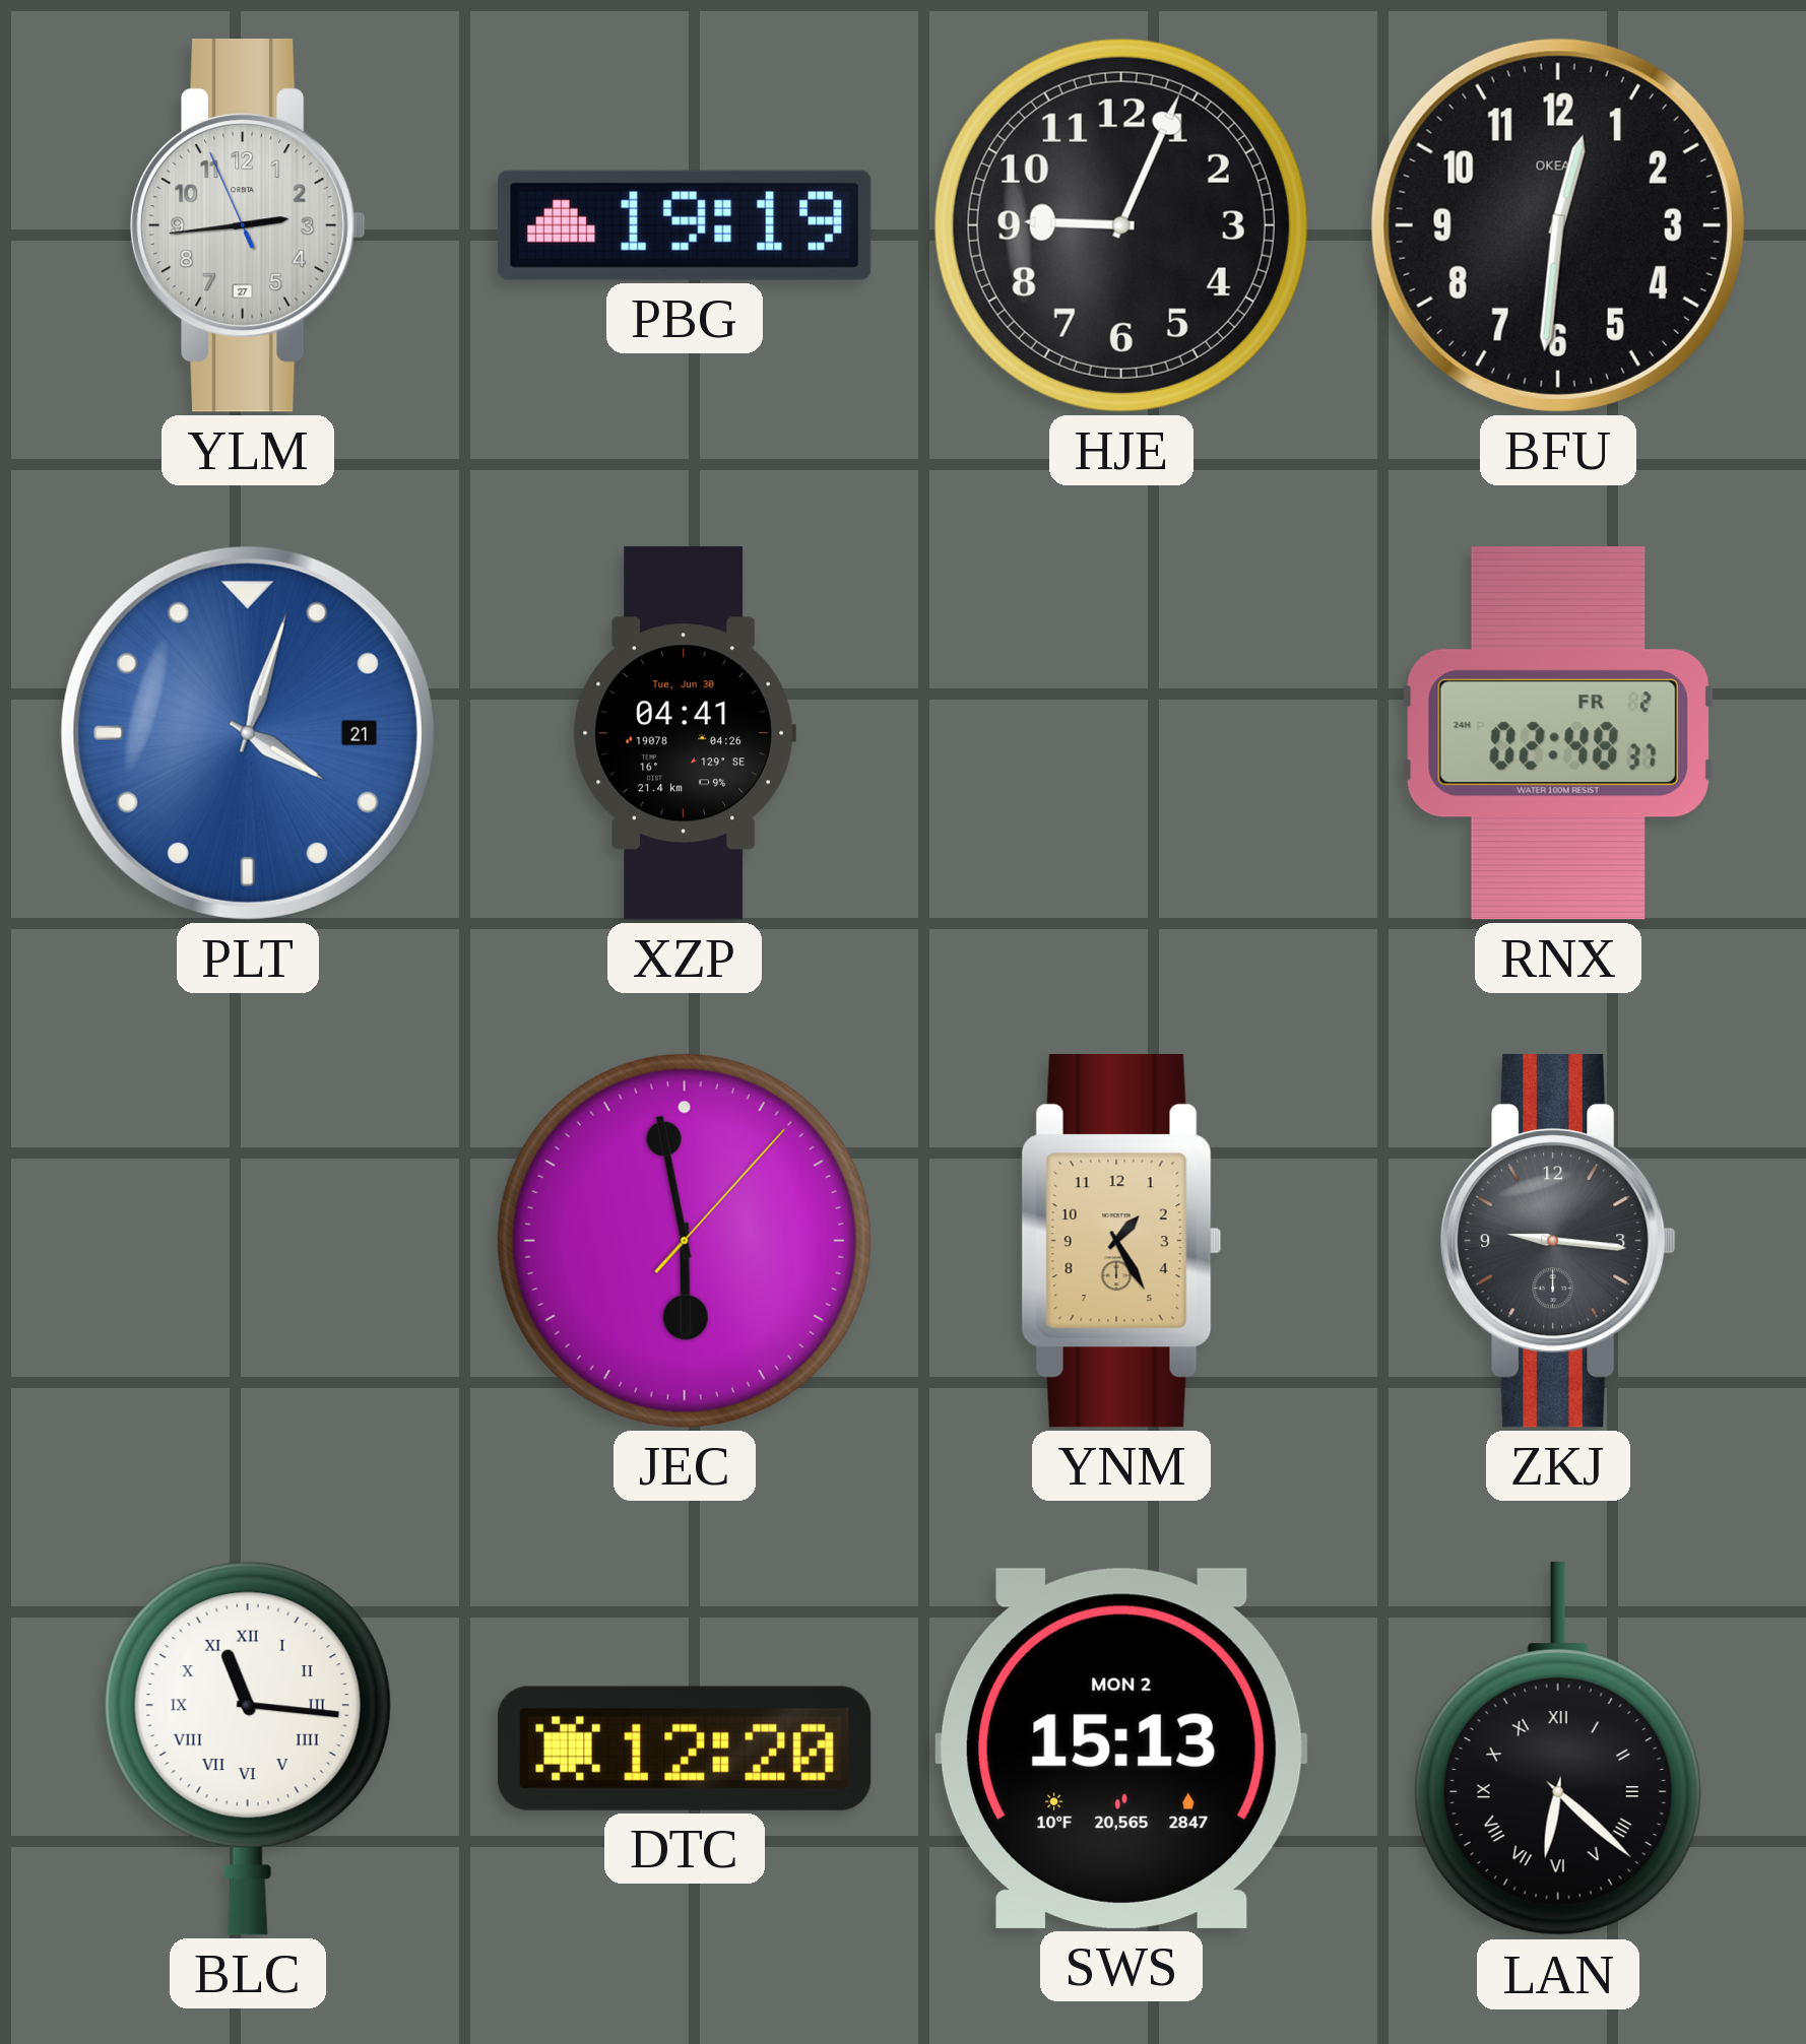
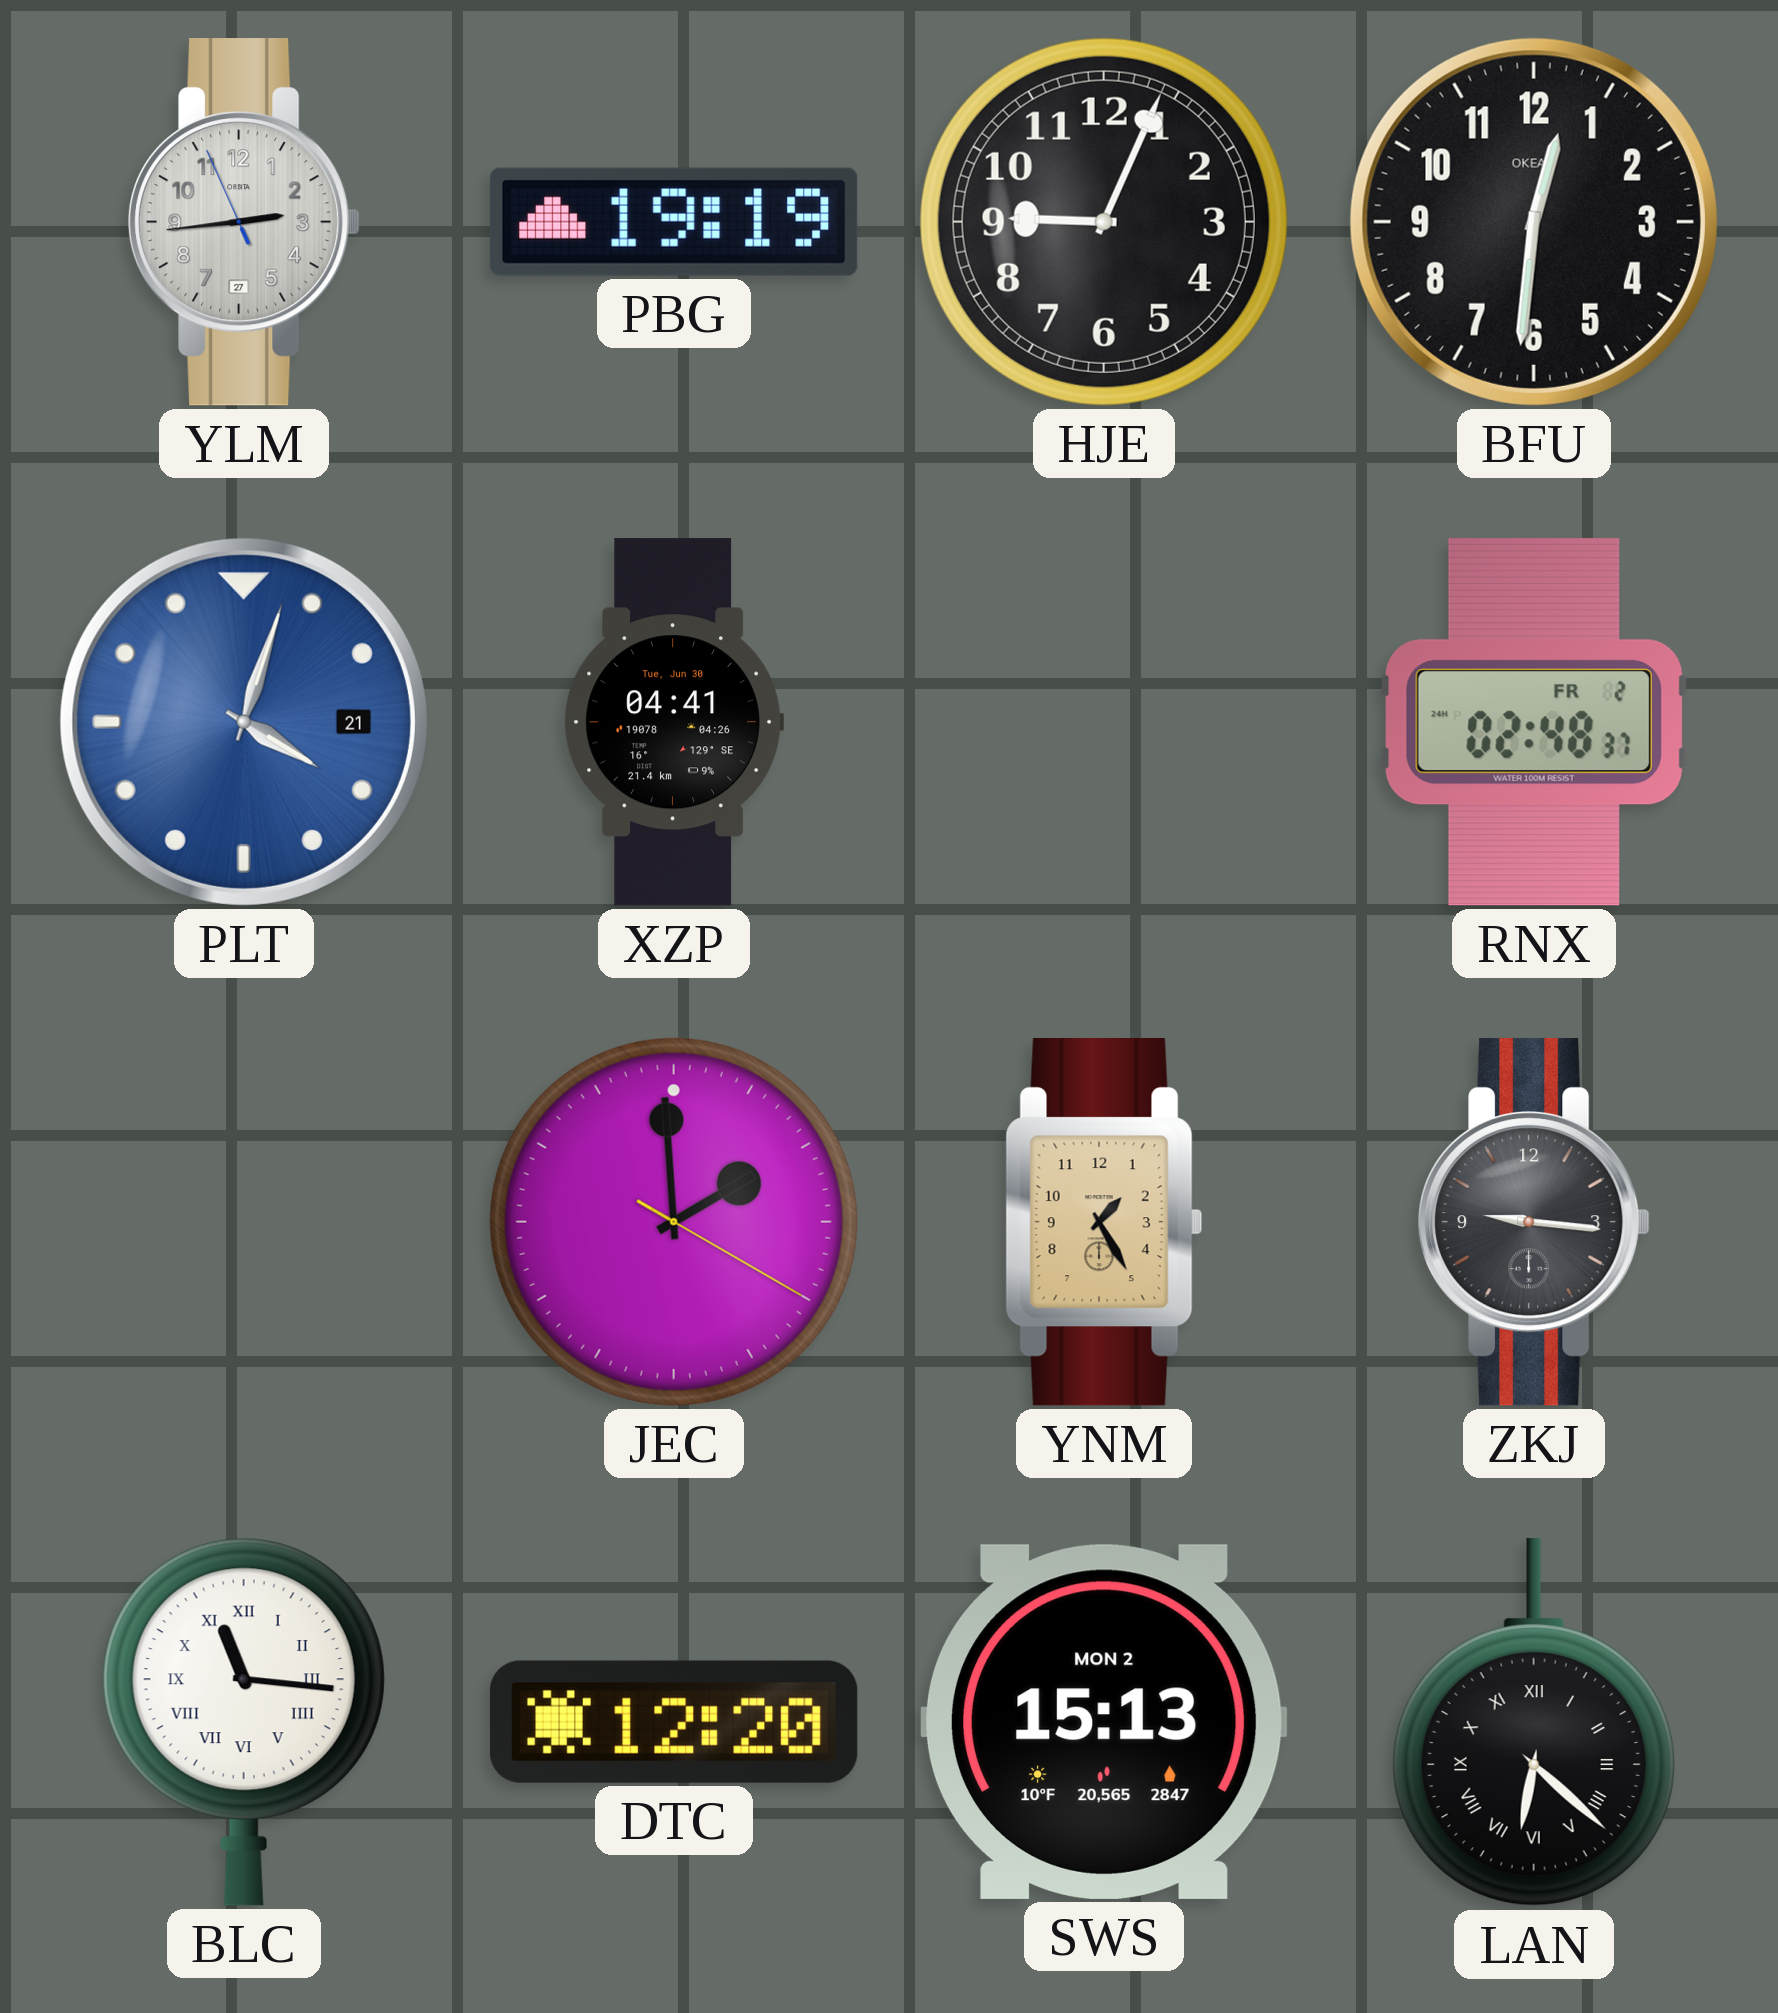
JEC: 5:58 -> 1:59 (674, 1222)
